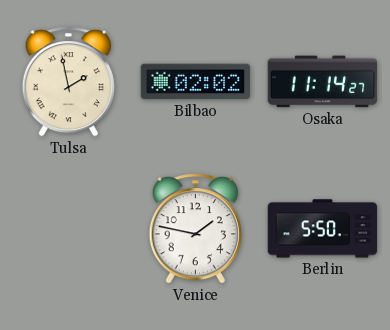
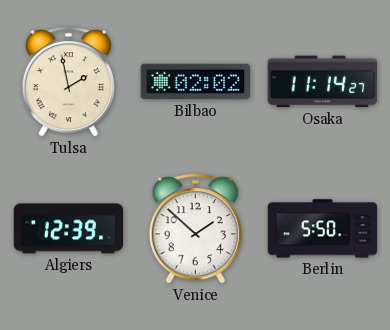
Algiers: none -> 12:39 (69, 229)
Venice: 1:47 -> 1:52 (195, 229)
